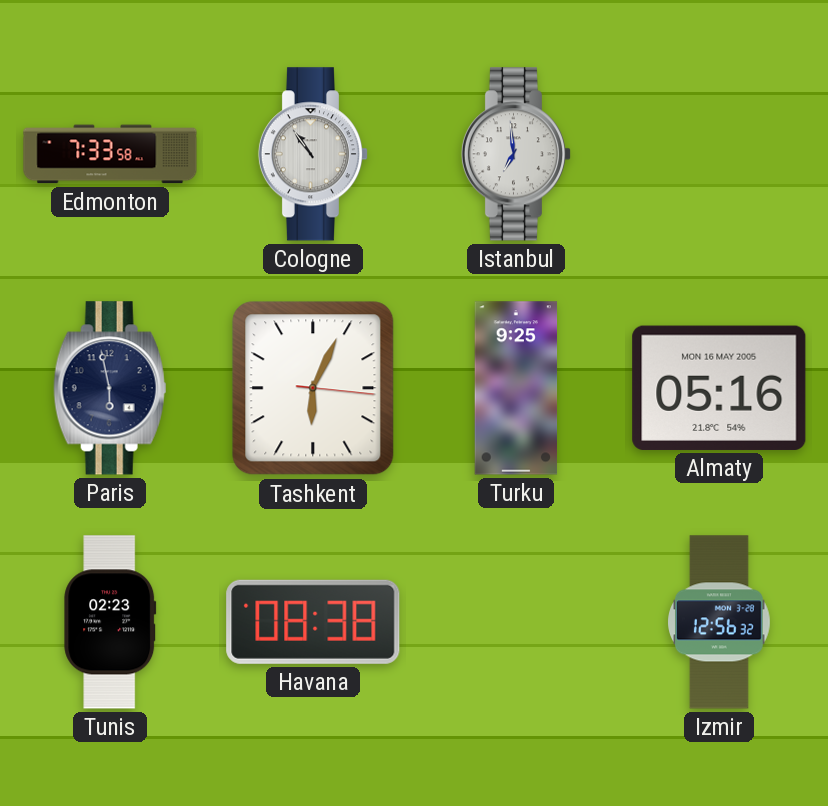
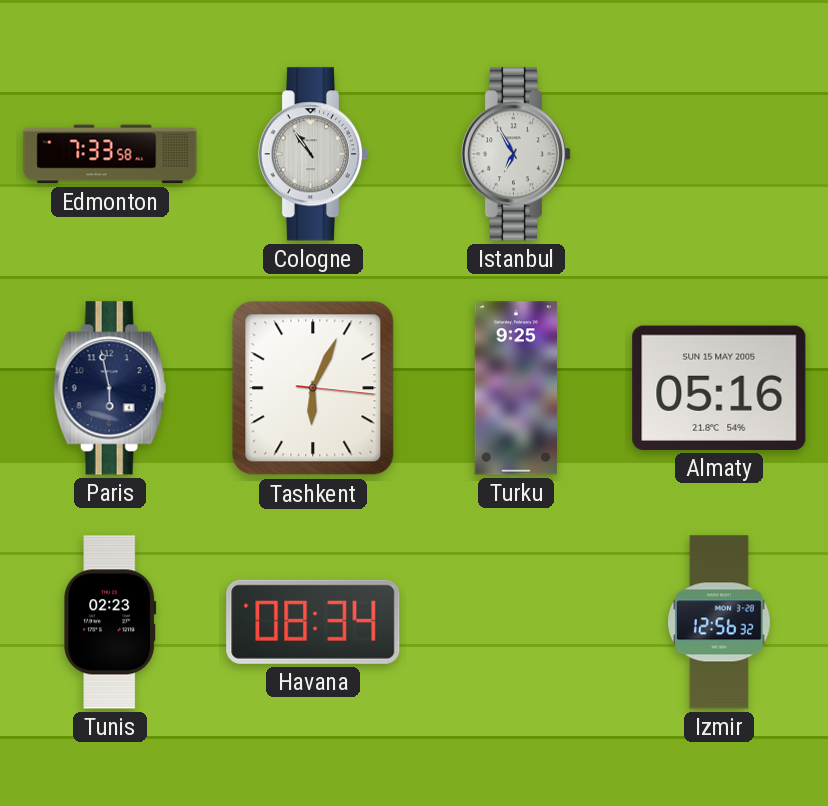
Istanbul: 6:59 -> 6:55 (516, 154)
Almaty date: MON 16 MAY 2005 -> SUN 15 MAY 2005 (719, 388)
Havana: 08:38 -> 08:34 (313, 622)
